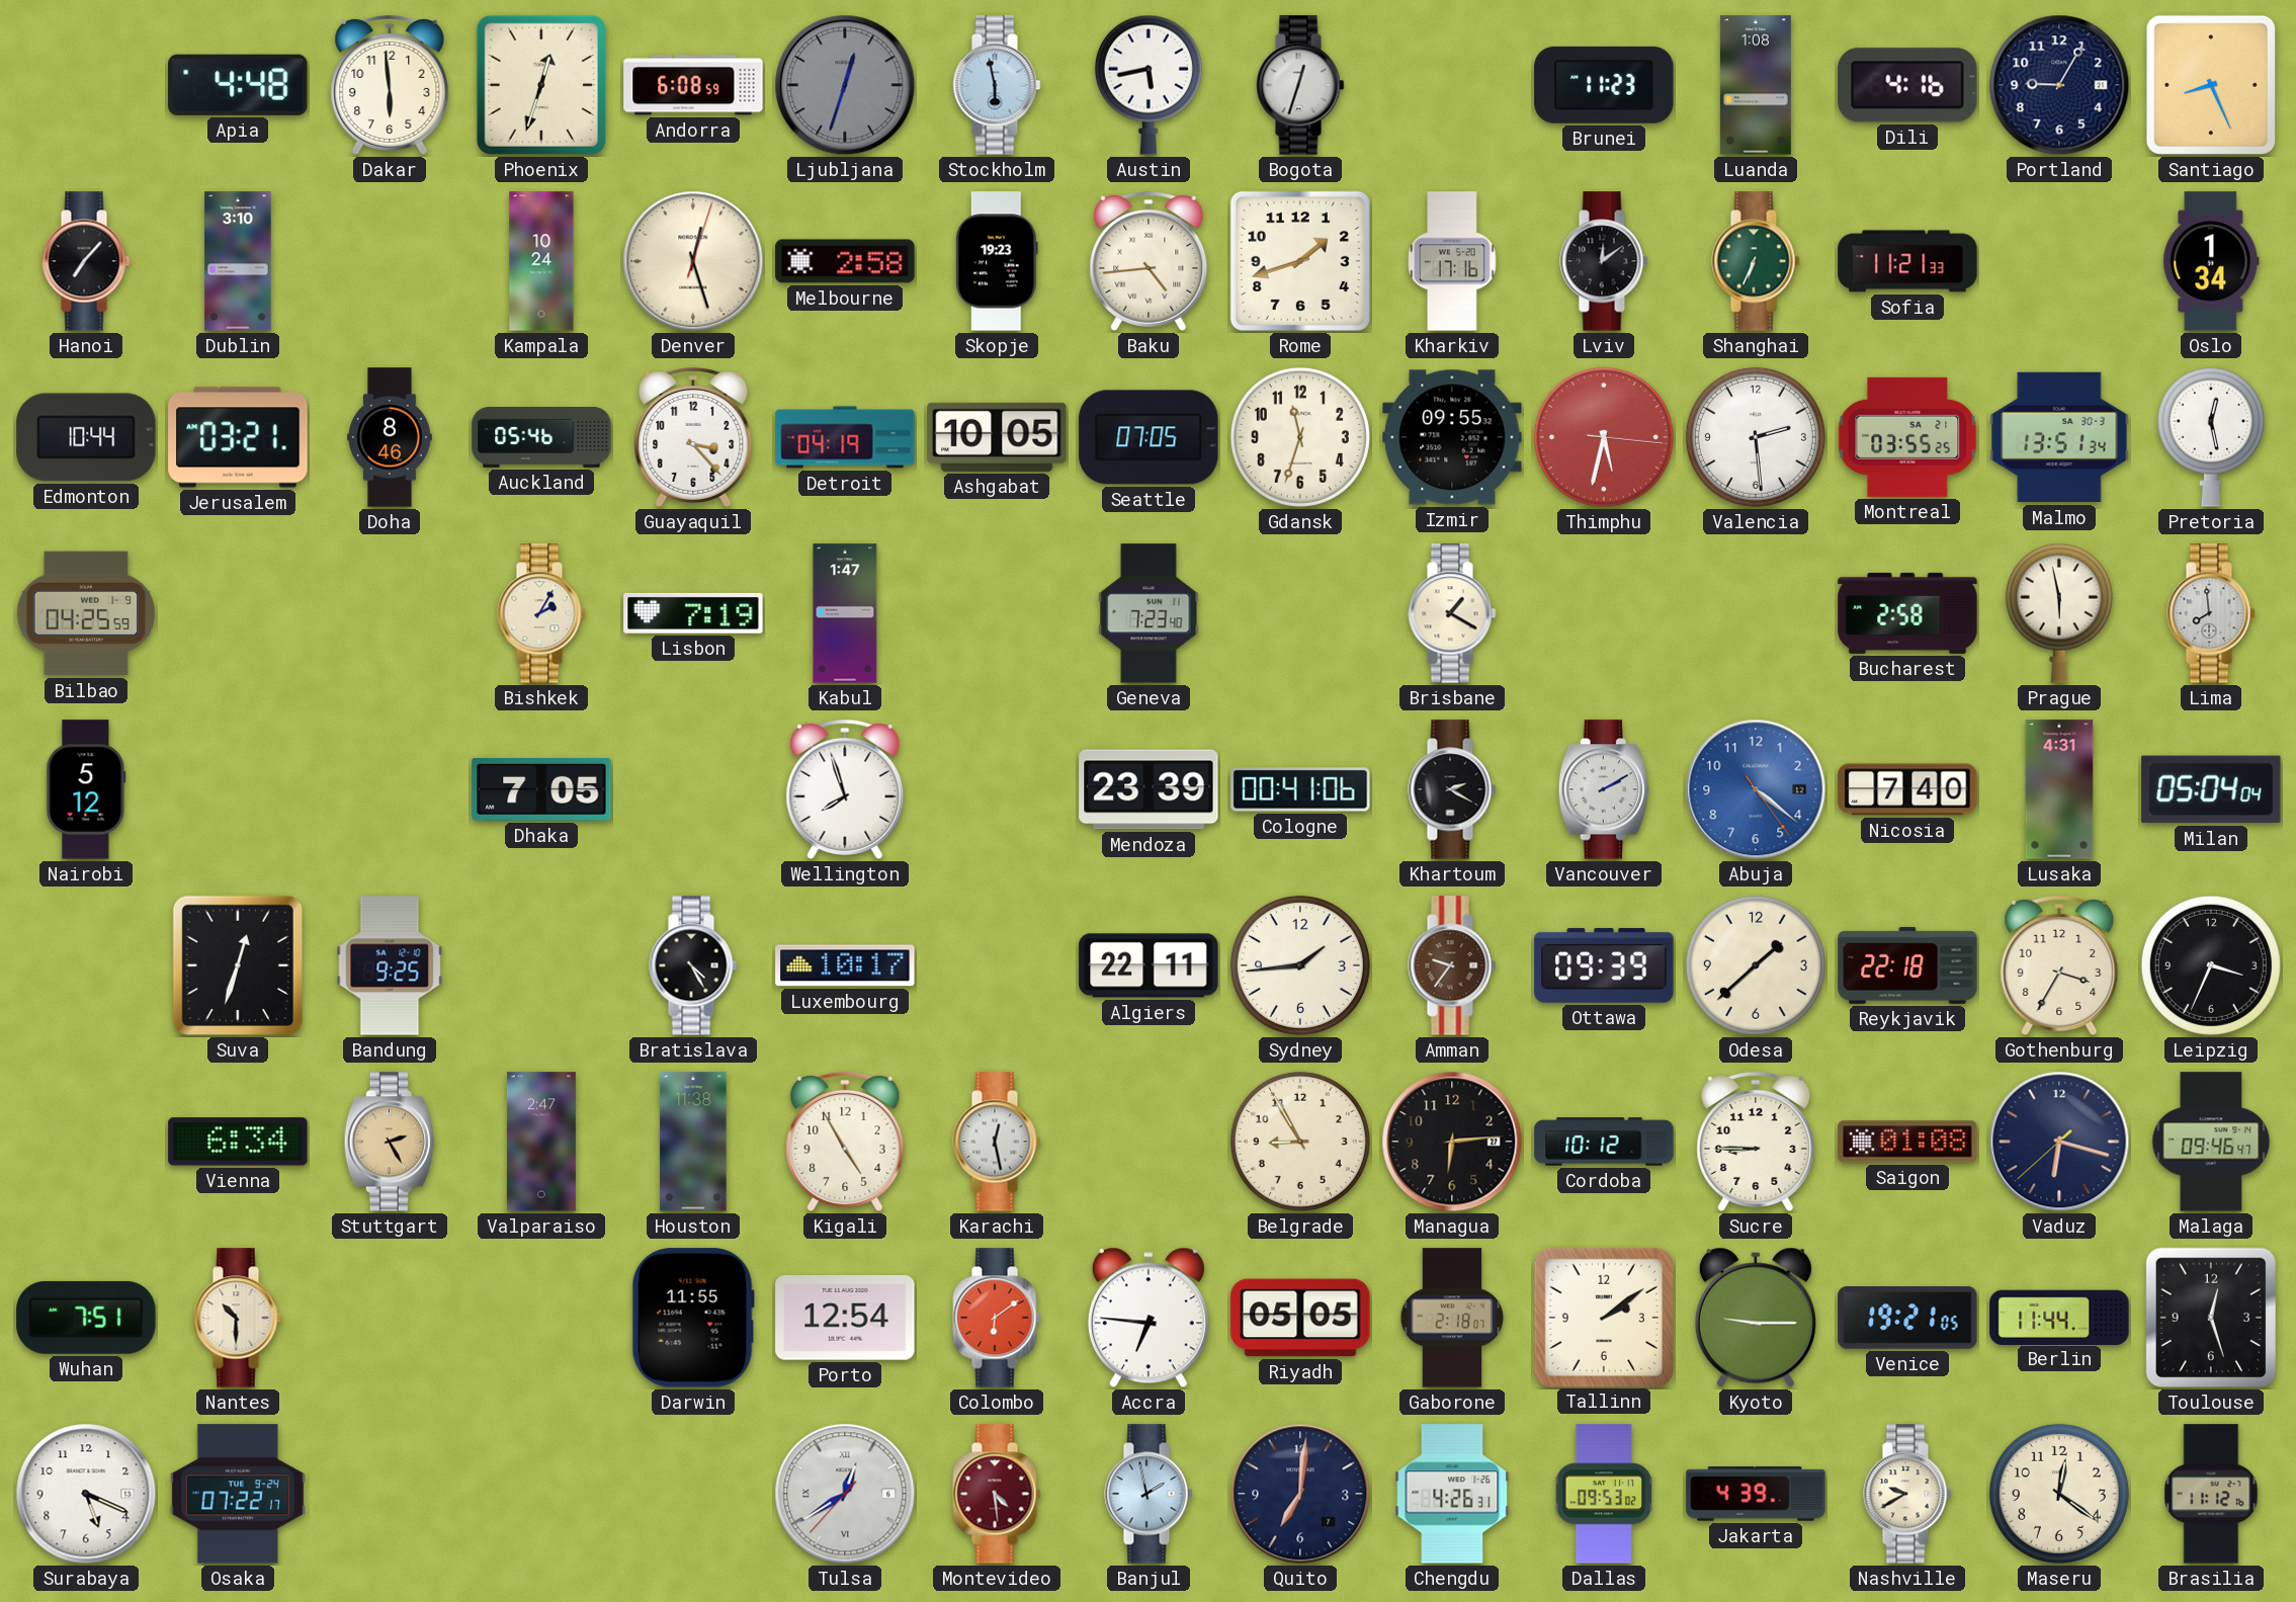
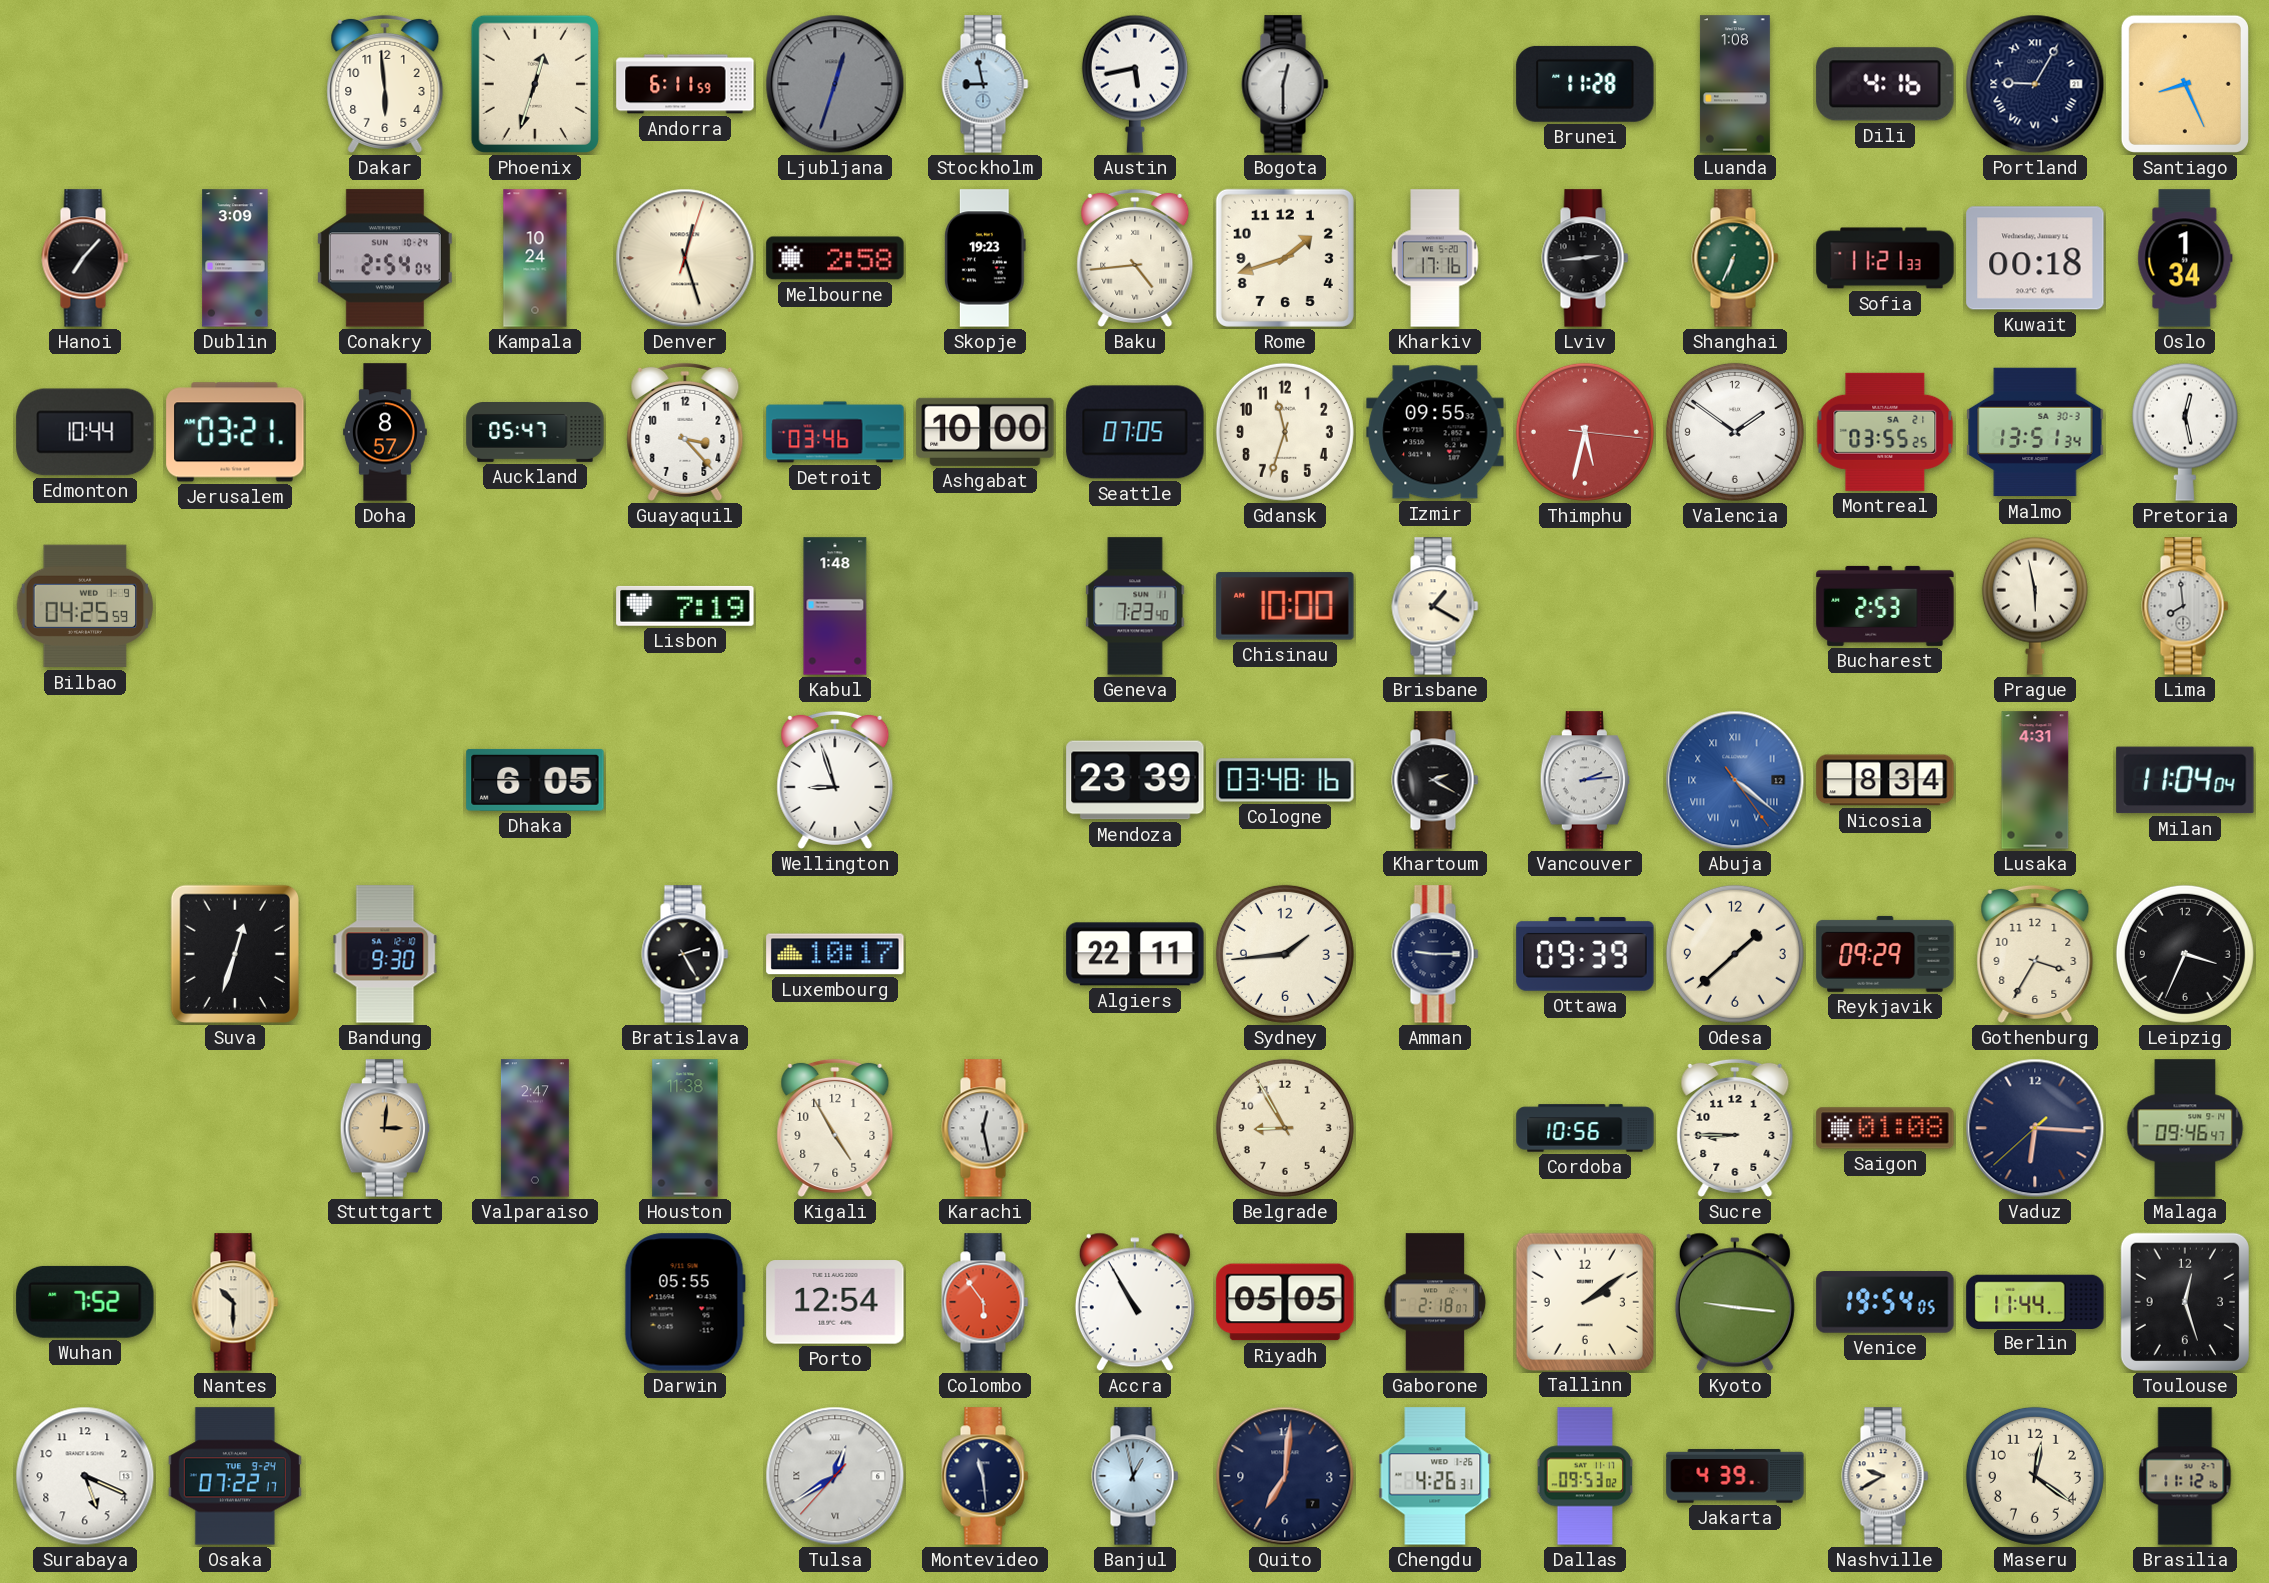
Apia: 4:48 -> none (238, 85)
Andorra: 6:08 -> 6:11 (685, 84)
Stockholm: 5:58 -> 8:58 (985, 84)
Bogota: 12:33 -> 12:30 (1285, 84)
Brunei: 11:23 -> 11:28 (1585, 84)
Portland numerals: Arabic -> Roman (2035, 84)
Dublin: 3:10 -> 3:09 (235, 258)
Conakry: none -> 2:54 (385, 258)
Lviv: 12:09 -> 2:44 (1585, 258)
Kuwait: none -> 00:18 (2035, 258)
Doha: 8:46 -> 8:57 (386, 432)
Auckland: 05:46 -> 05:47 (535, 433)
Detroit: 04:19 -> 03:46 (835, 432)
Ashgabat: 10:05 -> 10:00 (985, 432)
Valencia: 2:29 -> 1:51 (1735, 432)
Bishkek: 2:05 -> none (541, 613)
Kabul: 1:47 -> 1:48 (835, 606)
Chisinau: none -> 10:00 (1285, 606)
Bucharest: 2:58 -> 2:53 (1885, 606)
Nairobi: 5:12 -> none (86, 789)
Dhaka: 7:05 -> 6:05 (535, 780)
Wellington: 7:57 -> 8:57 (835, 780)
Cologne: 00:41 -> 03:48 (1285, 780)
Vancouver: 2:10 -> 2:14 (1585, 780)
Abuja numerals: Arabic -> Roman (1735, 780)
Nicosia: 7:40 -> 8:34 (1885, 780)
Milan: 05:04 -> 11:04 (2185, 780)
Bandung: 9:25 -> 9:30 (385, 954)
Bratislava: 4:25 -> 2:25 (685, 954)
Amman: 9:36 -> 9:15 (1435, 954)
Amman dial: brown -> navy (1435, 954)
Reykjavik: 22:18 -> 09:29 (1885, 954)
Vienna: 6:34 -> none (238, 1142)
Stuttgart: 2:25 -> 3:01 (385, 1128)
Managua: 6:14 -> none (1452, 1142)
Cordoba: 10:12 -> 10:56 (1585, 1128)
Vaduz: 6:17 -> 6:15 (2035, 1128)
Wuhan: 7:51 -> 7:52 (85, 1302)
Darwin: 11:55 -> 05:55 (685, 1302)
Colombo: 6:09 -> 5:54 (985, 1302)
Accra: 6:46 -> 10:55 (1135, 1302)
Kyoto: 9:15 -> 9:16 (1735, 1302)
Venice: 19:21 -> 19:54 (1885, 1302)
Montevideo: 4:29 -> 11:29 (985, 1476)
Montevideo dial: burgundy -> navy (985, 1476)
Banjul: 1:58 -> 12:58 (1135, 1476)
